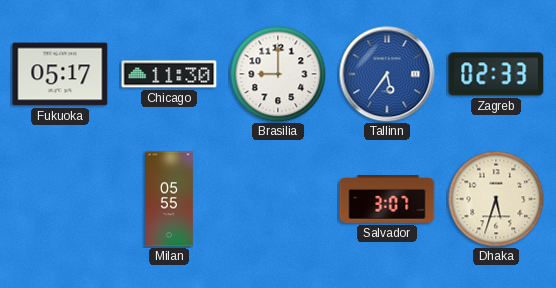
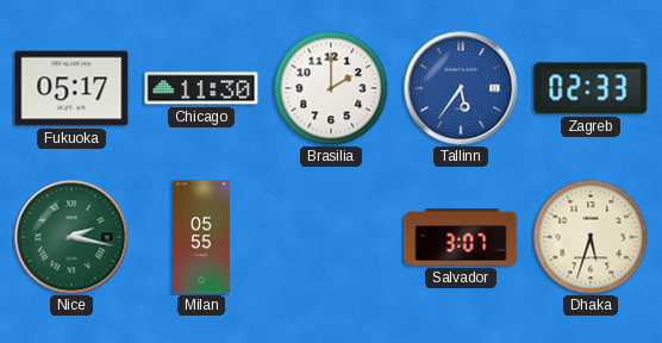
Brasilia: 9:00 -> 2:00 (331, 88)
Nice: none -> 2:17 (71, 237)
